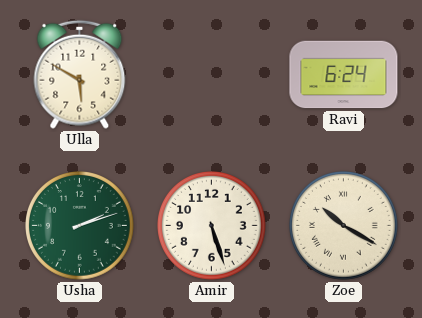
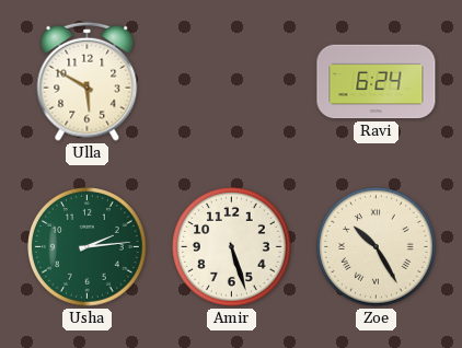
Usha: 2:12 -> 2:14 (88, 247)
Zoe: 10:20 -> 10:25 (377, 247)
